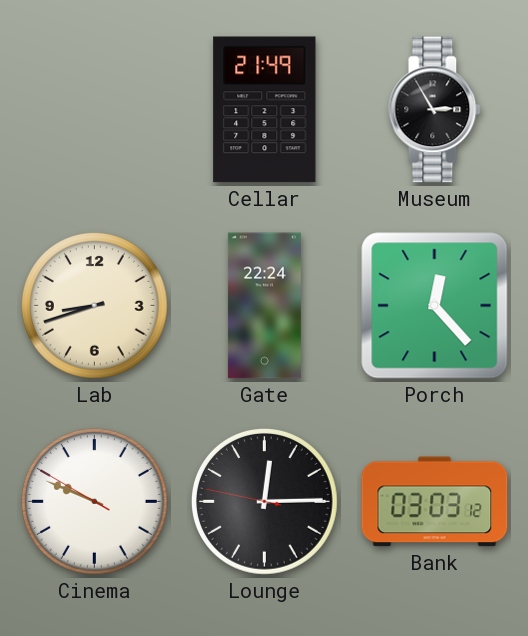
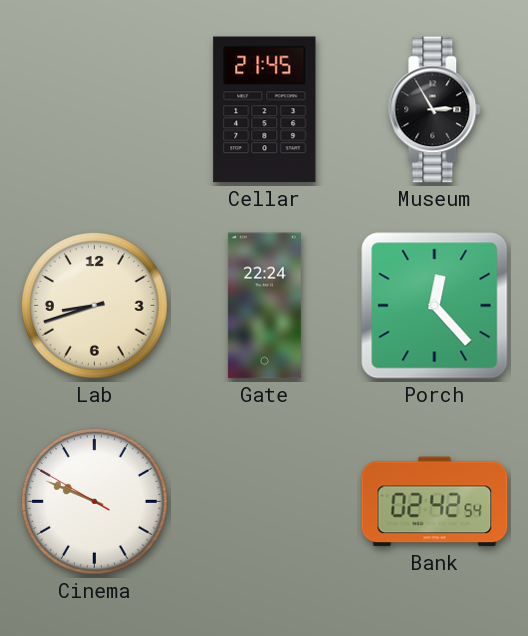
Cellar: 21:49 -> 21:45 (265, 110)
Lounge: 12:14 -> none (264, 501)
Bank: 03:03 -> 02:42 (435, 502)
